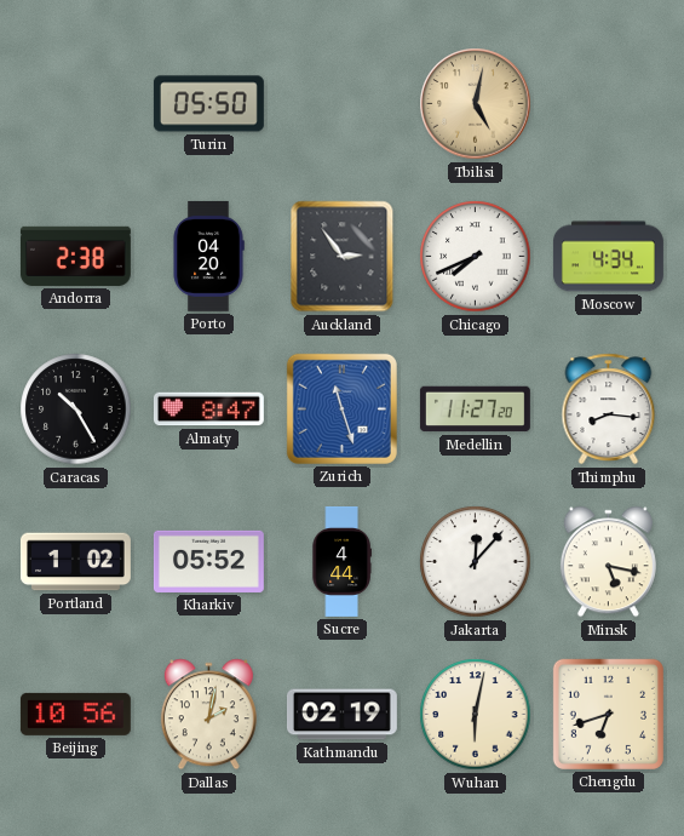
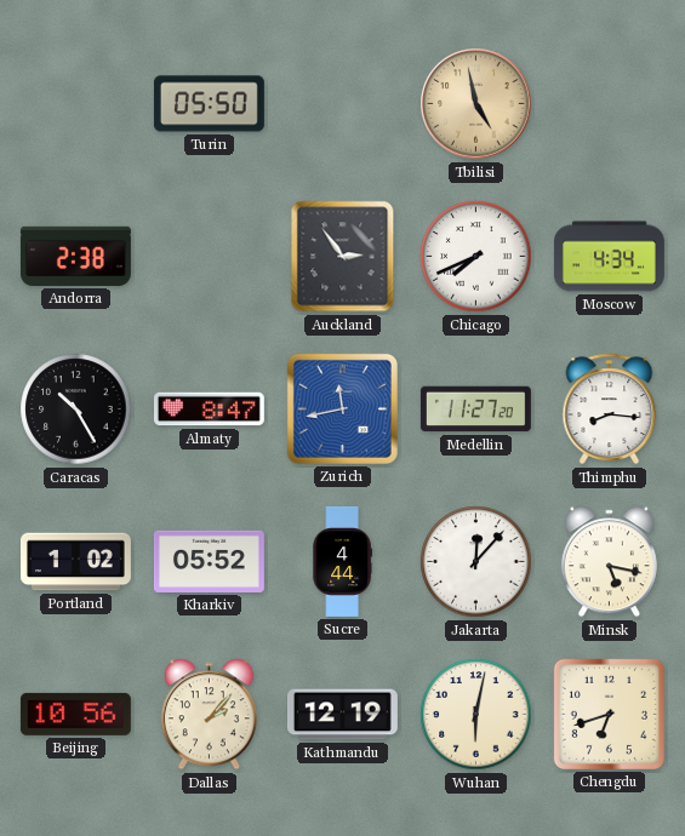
Tbilisi: 5:02 -> 4:58 (476, 104)
Porto: 04:20 -> none (208, 256)
Zurich: 11:27 -> 11:43 (342, 408)
Dallas: 2:02 -> 2:07 (209, 715)
Kathmandu: 02:19 -> 12:19 (342, 715)
